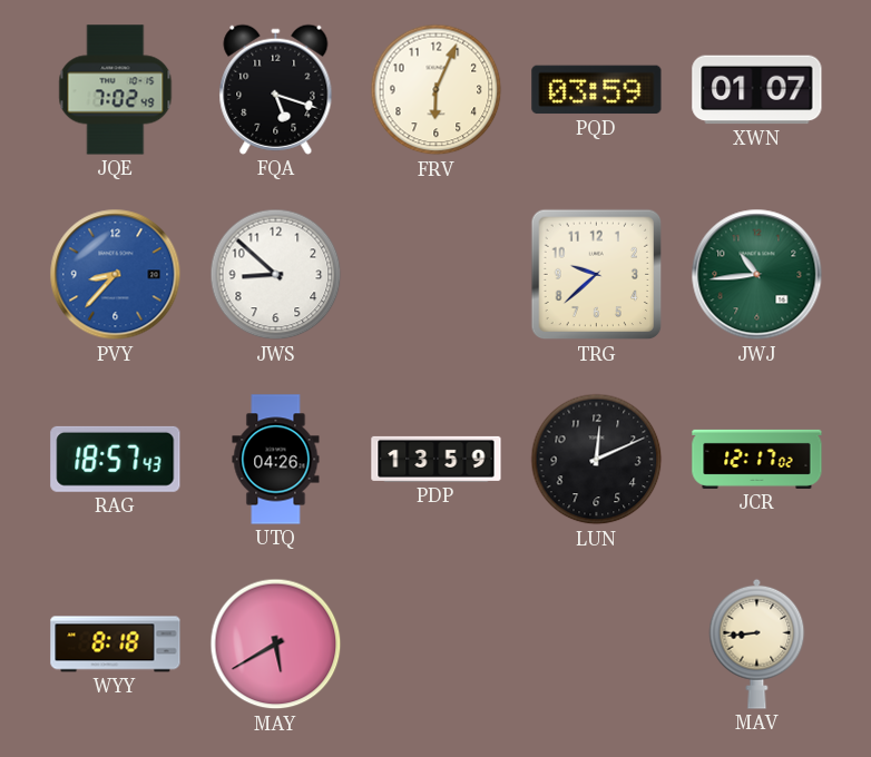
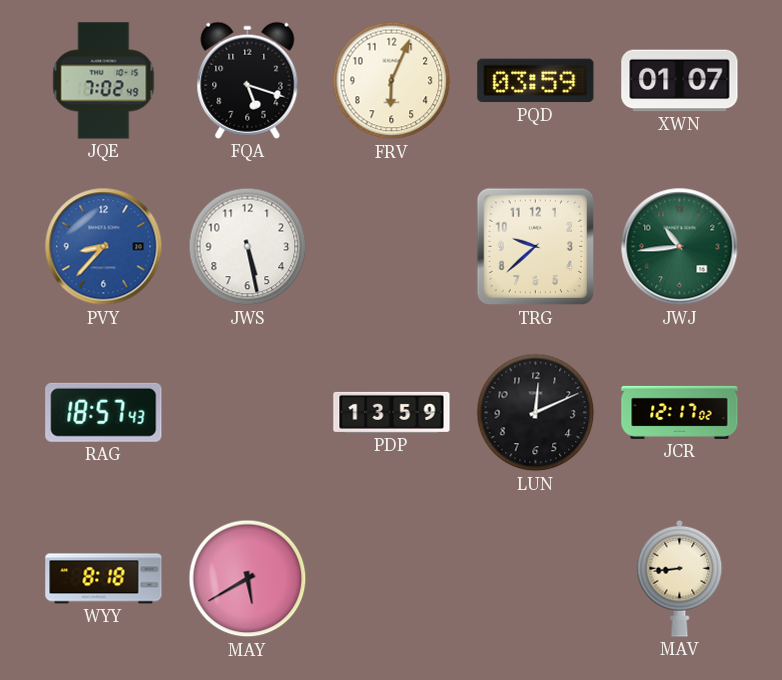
JWS: 8:52 -> 5:28 (248, 247)
UTQ: 04:26 -> none (276, 460)
